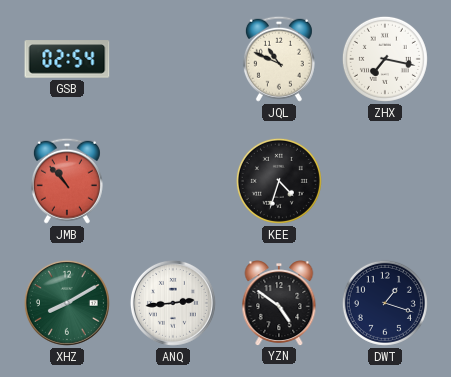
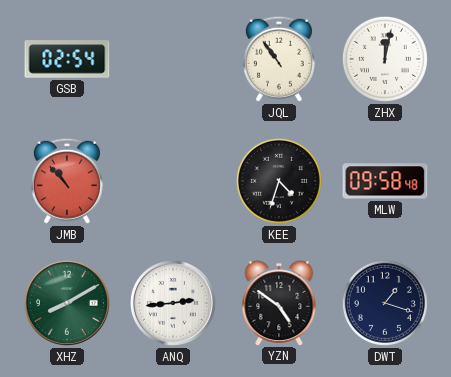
JQL: 10:49 -> 10:54 (279, 59)
ZHX: 7:17 -> 12:02 (385, 59)
MLW: none -> 09:58 (385, 181)
